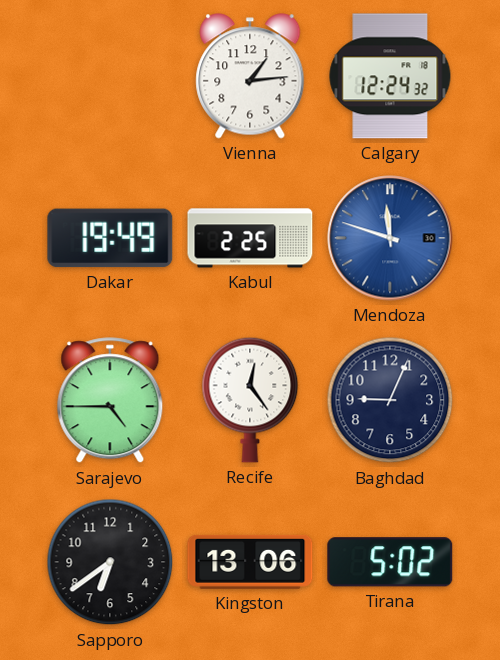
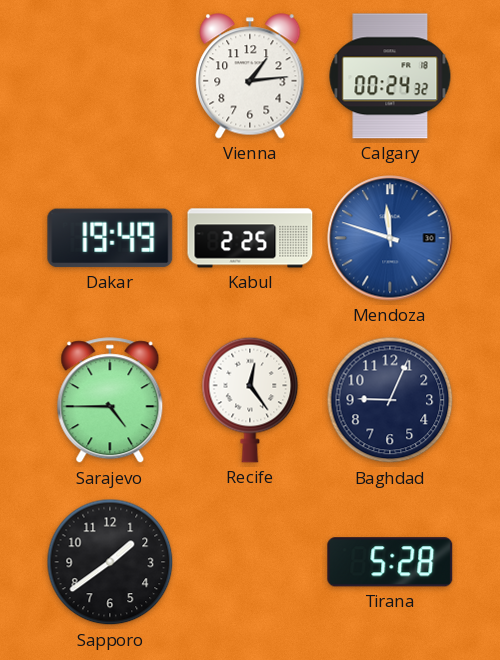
Calgary: 12:24 -> 00:24 (390, 76)
Sapporo: 6:39 -> 1:39 (110, 562)
Kingston: 13:06 -> none (250, 562)
Tirana: 5:02 -> 5:28 (390, 562)
